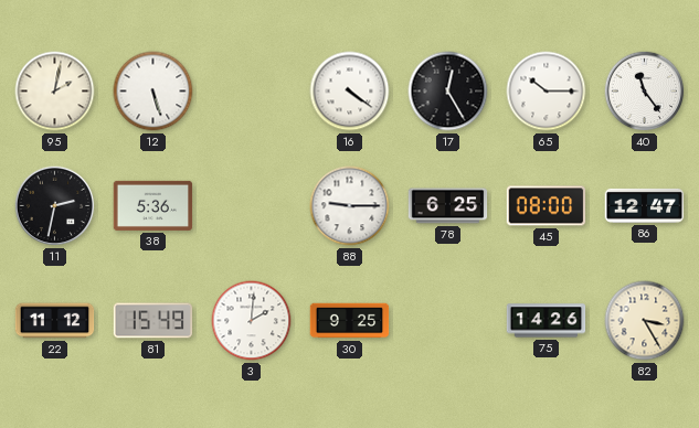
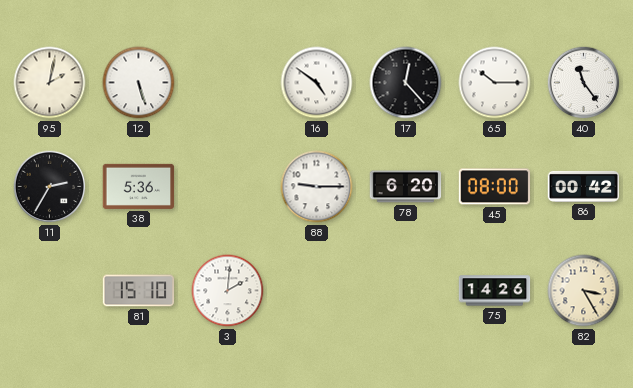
16: 4:21 -> 4:51 (317, 83)
17: 12:25 -> 12:23 (406, 83)
11: 2:32 -> 2:35 (50, 187)
78: 6:25 -> 6:20 (406, 187)
86: 12:47 -> 00:42 (584, 186)
22: 11:12 -> none (55, 321)
81: 15:49 -> 15:10 (139, 291)
30: 9:25 -> none (350, 321)
